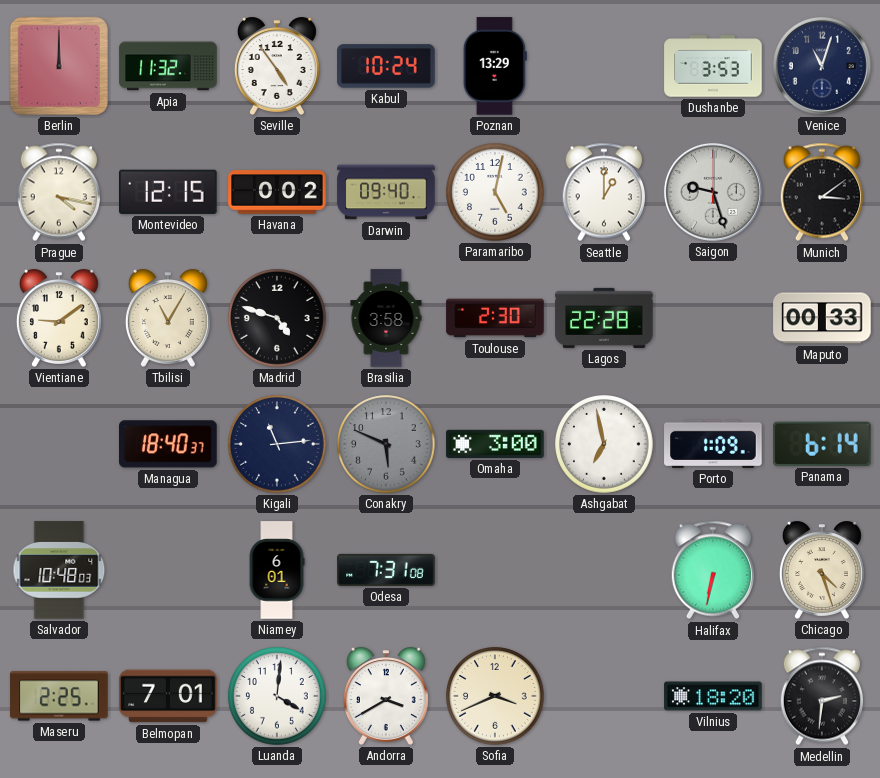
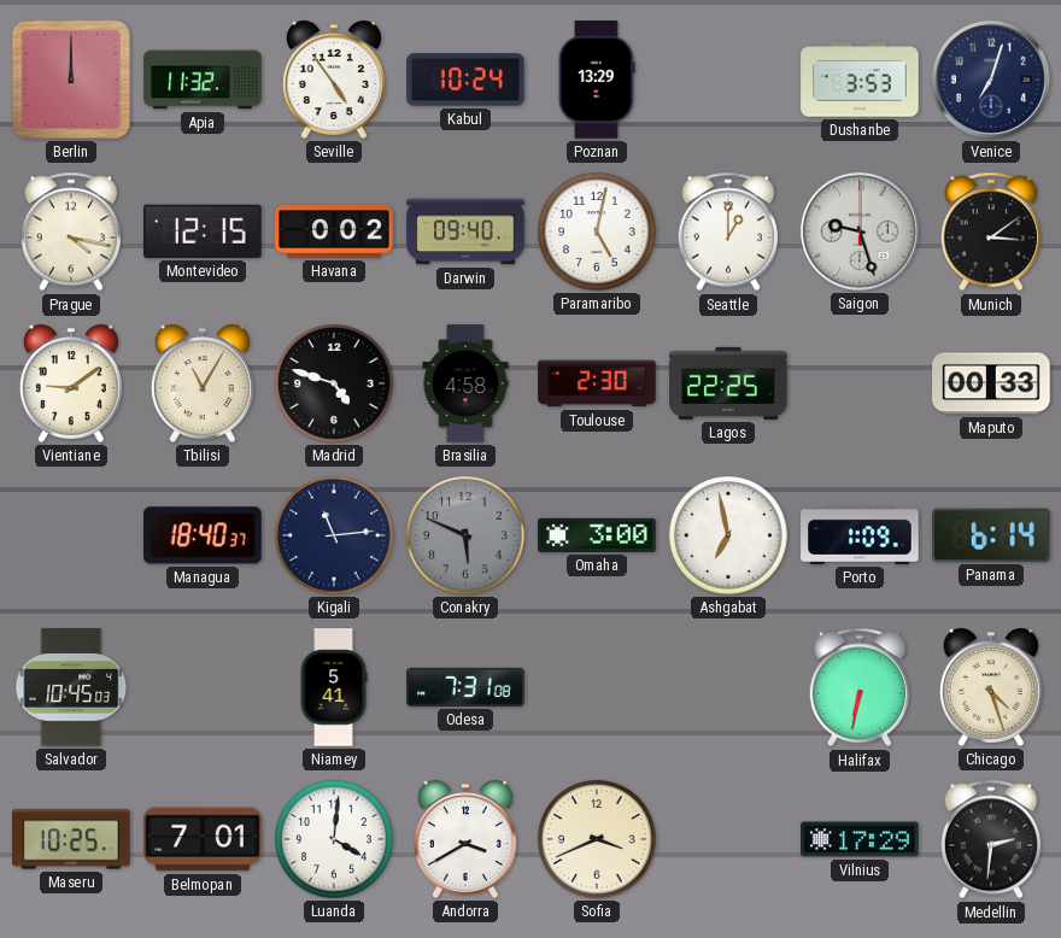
Venice: 11:03 -> 7:03 (991, 80)
Brasilia: 3:58 -> 4:58 (465, 383)
Lagos: 22:28 -> 22:25 (728, 383)
Salvador: 10:48 -> 10:45 (71, 687)
Niamey: 6:01 -> 5:41 (334, 687)
Maseru: 2:25 -> 10:25 (71, 839)
Vilnius: 18:20 -> 17:29 (860, 839)
